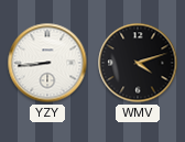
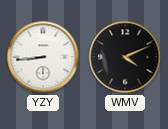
WMV: 4:12 -> 4:11 (125, 57)
